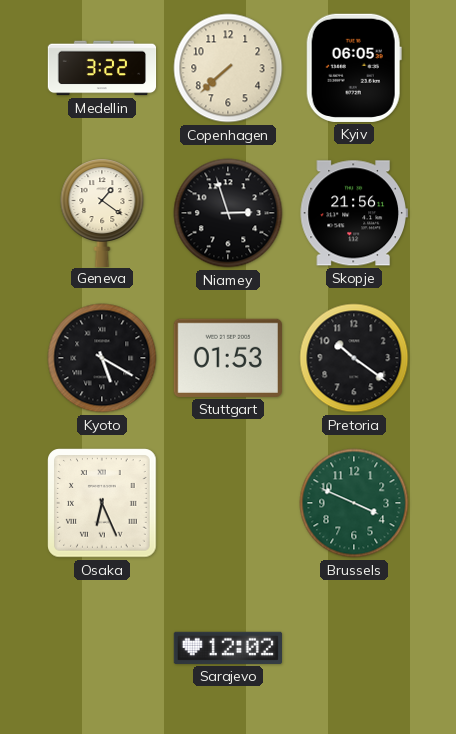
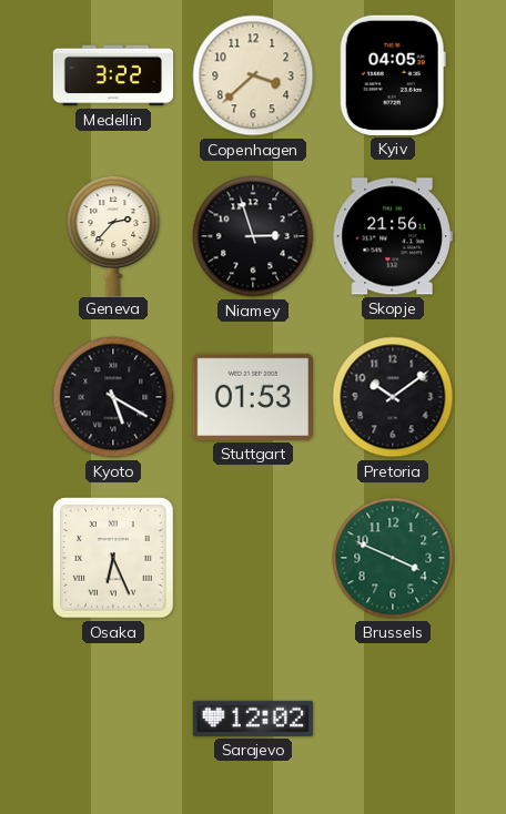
Copenhagen: 7:38 -> 3:38 (253, 75)
Kyiv: 06:05 -> 04:05 (393, 75)
Geneva: 1:21 -> 2:37 (113, 235)
Pretoria: 10:21 -> 10:09 (393, 397)
